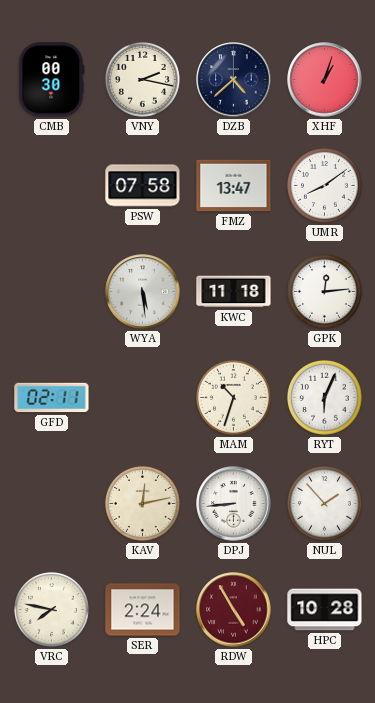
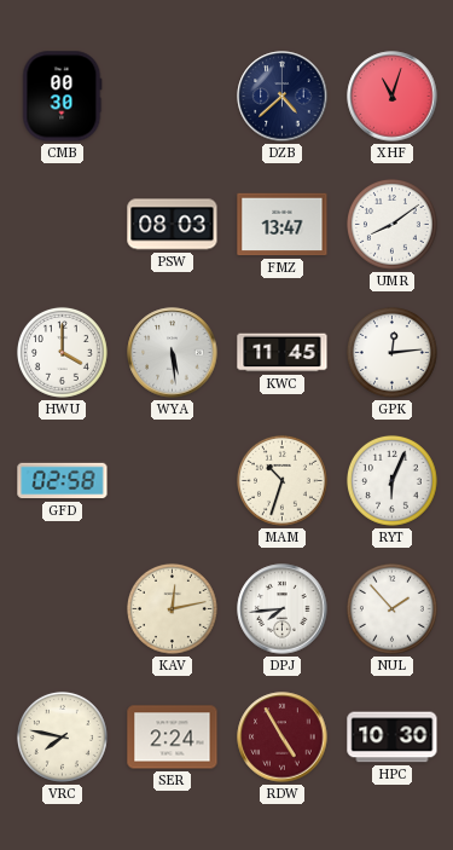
VNY: 2:17 -> none (142, 79)
XHF: 1:03 -> 11:03 (393, 97)
PSW: 07:58 -> 08:03 (173, 225)
HWU: none -> 4:00 (62, 352)
KWC: 11:18 -> 11:45 (283, 353)
GFD: 02:11 -> 02:58 (63, 481)
DPJ: 8:44 -> 7:44 (283, 609)
HPC: 10:28 -> 10:30 (393, 738)
